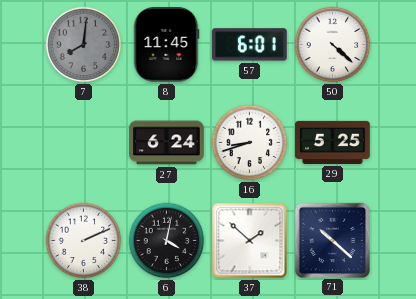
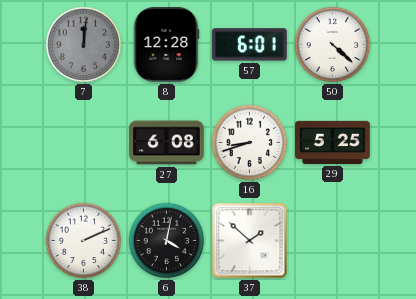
7: 8:01 -> 12:01 (84, 45)
8: 11:45 -> 12:28 (166, 45)
27: 6:24 -> 6:08 (167, 143)
71: 10:22 -> none (332, 240)
